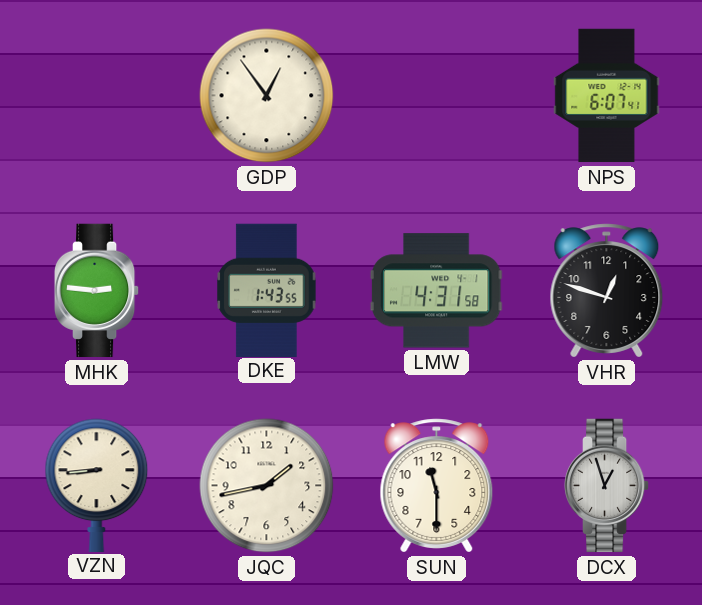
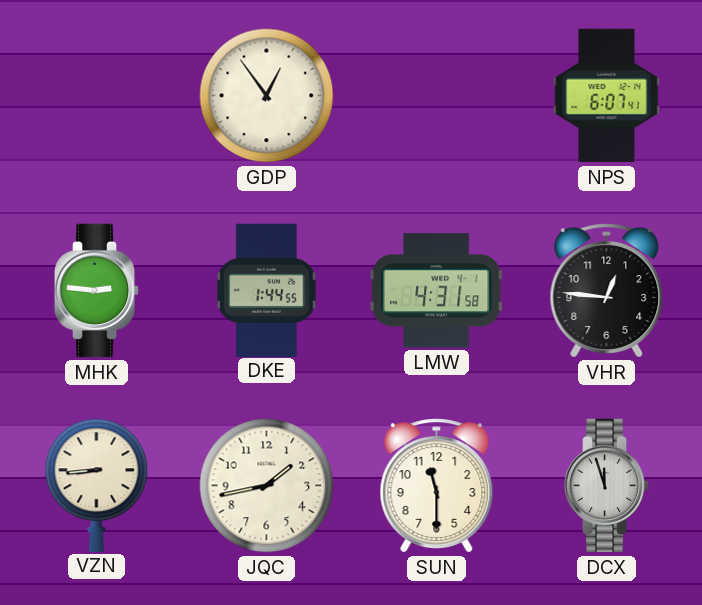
DKE: 1:43 -> 1:44 (267, 290)
VHR: 12:48 -> 12:46 (607, 291)
DCX: 12:57 -> 11:57 (607, 486)
